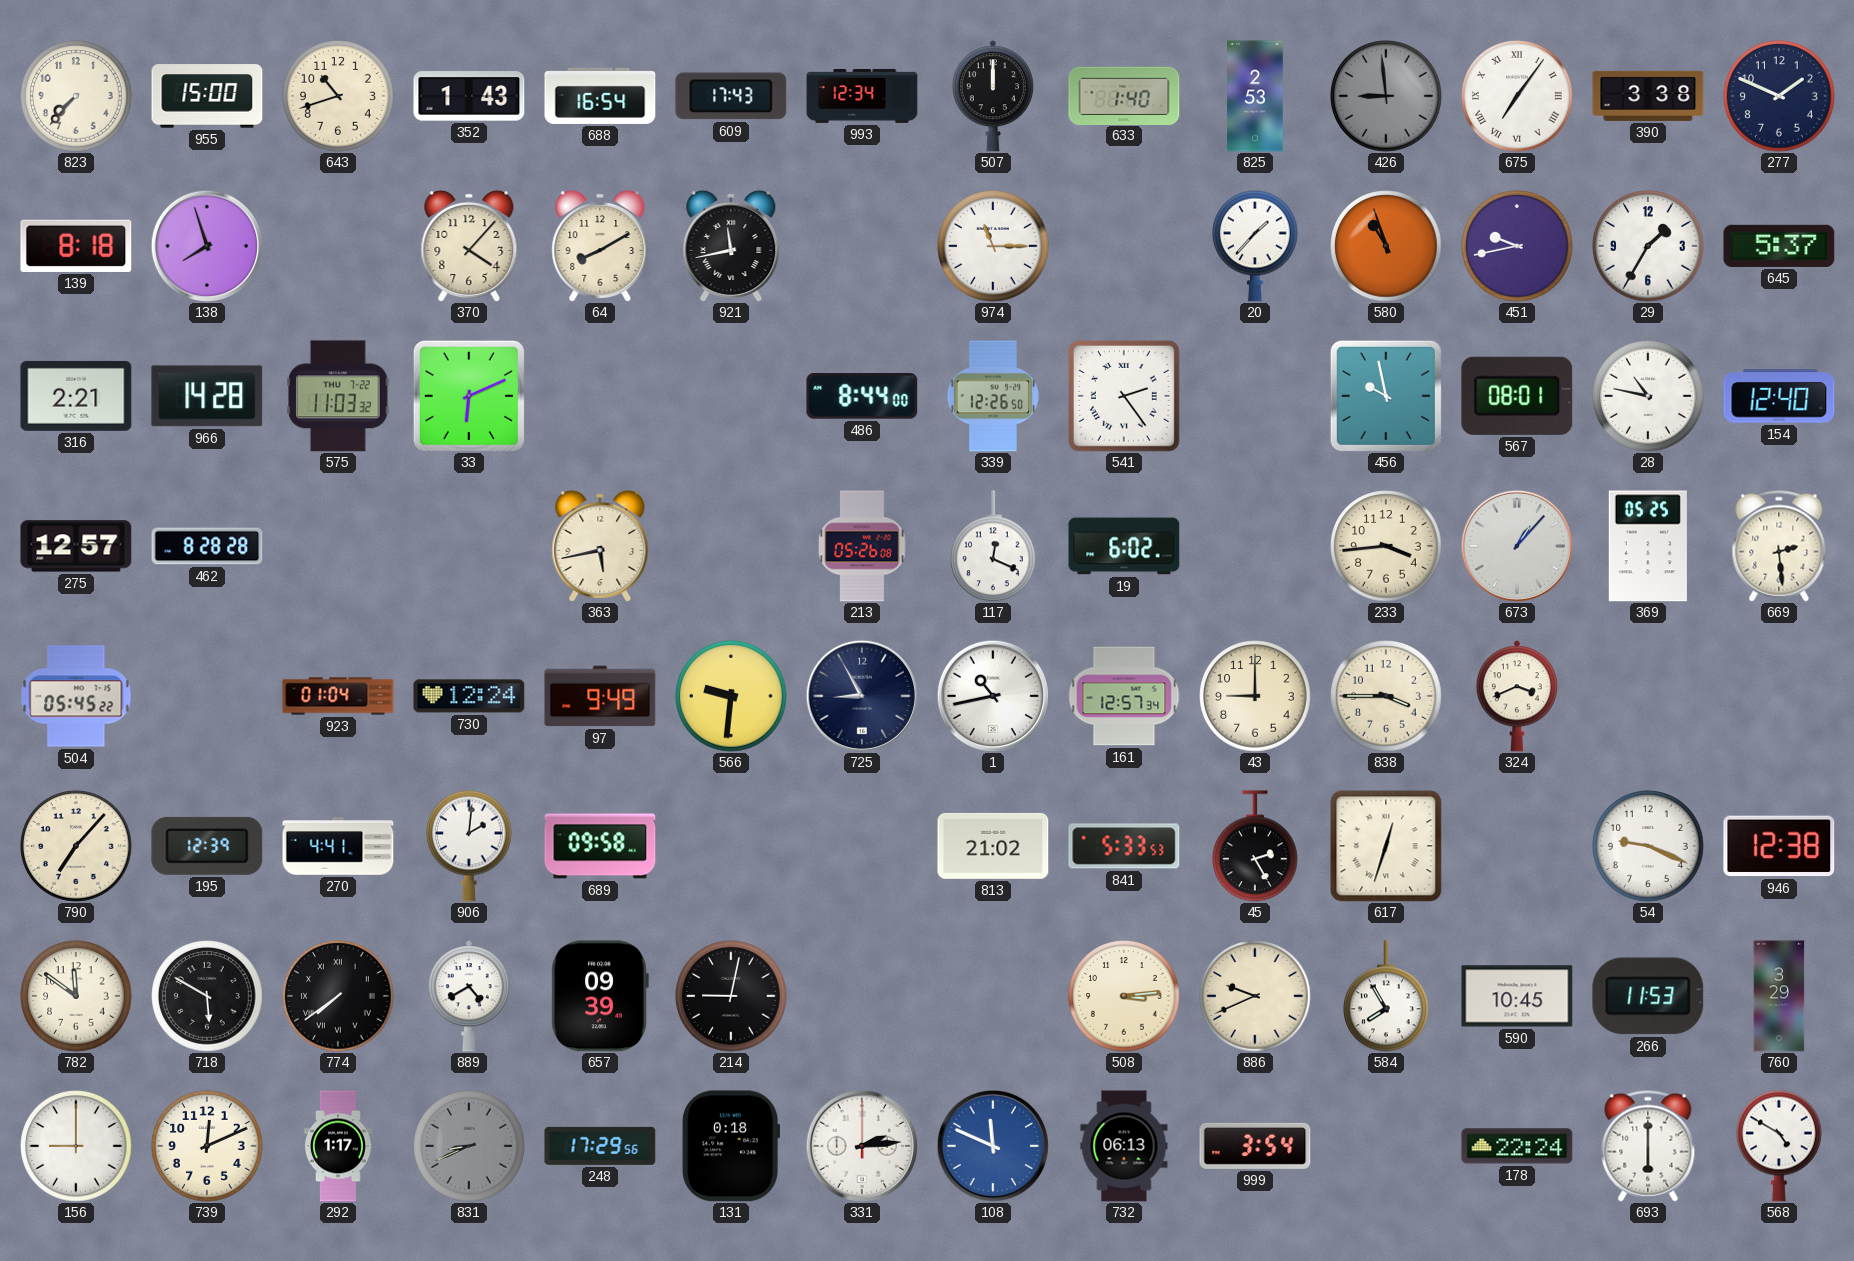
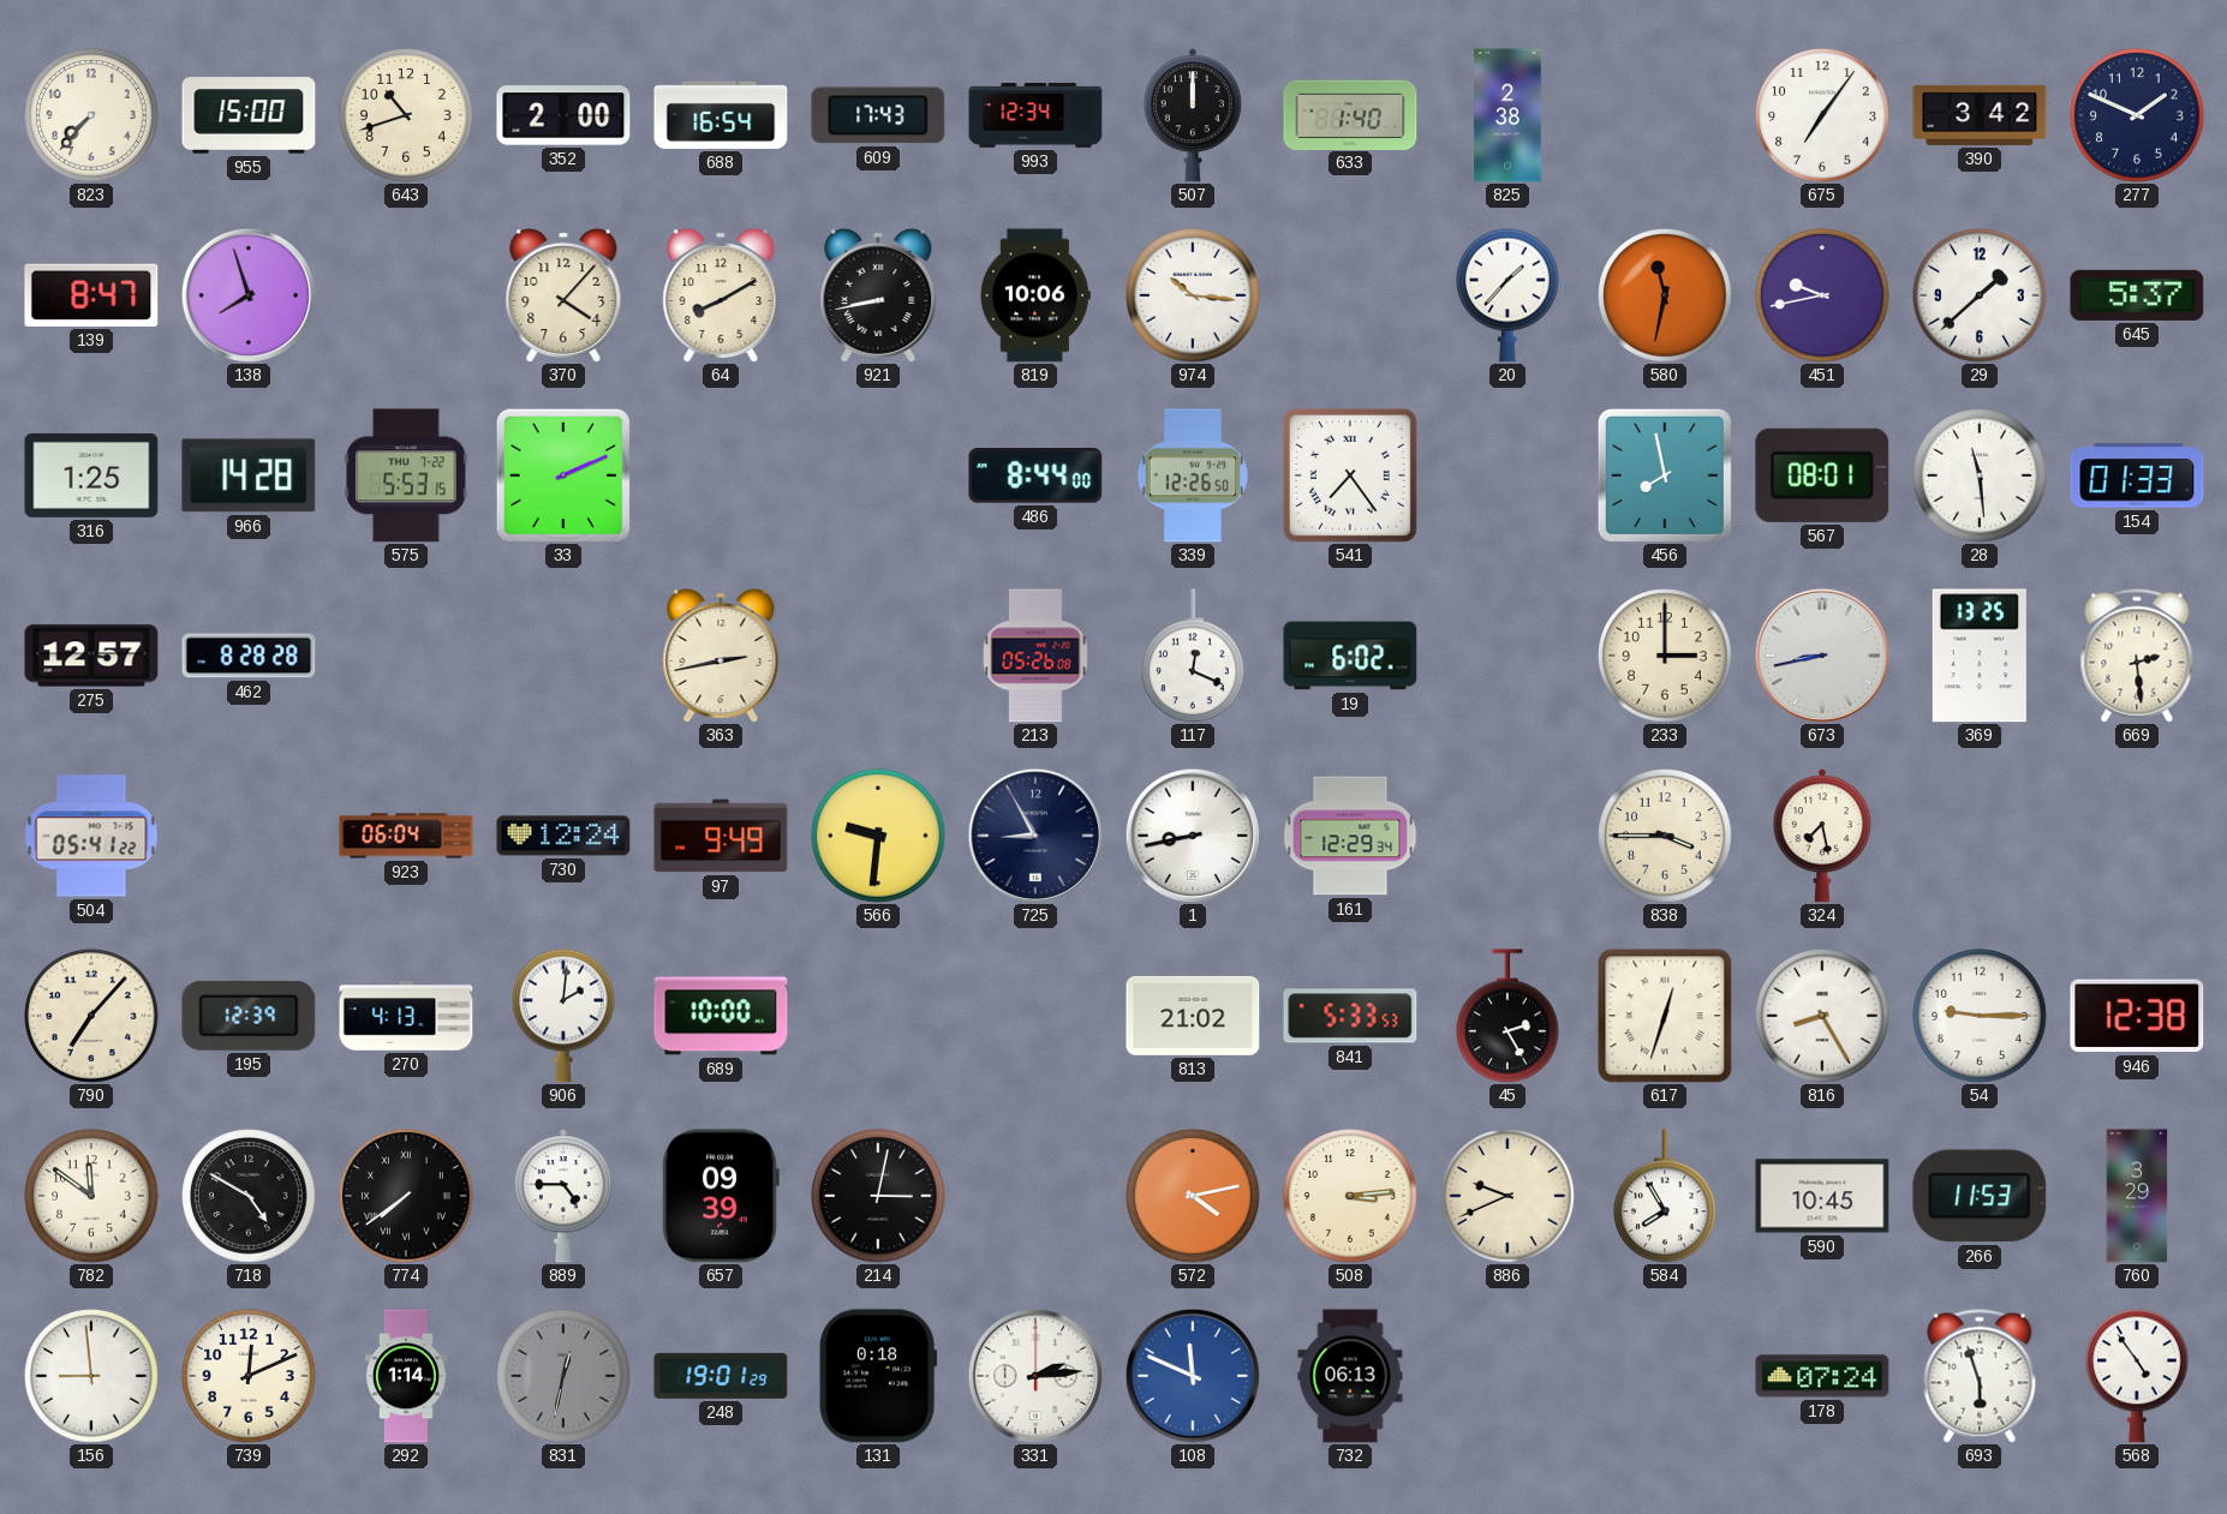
352: 1:43 -> 2:00 (563, 115)
825: 2:53 -> 2:38 (1507, 115)
426: 8:59 -> none (1386, 96)
675 numerals: Roman -> Arabic (1822, 115)
390: 3:38 -> 3:42 (1980, 115)
139: 8:18 -> 8:47 (91, 295)
921: 11:43 -> 8:43 (878, 294)
819: none -> 10:06 (1035, 295)
974: 11:15 -> 10:16 (1193, 295)
580: 10:57 -> 11:32 (1665, 295)
29: 1:35 -> 1:38 (1980, 295)
316: 2:21 -> 1:25 (91, 475)
575: 11:03 -> 5:53 (406, 475)
33: 6:11 -> 2:11 (563, 475)
541: 2:24 -> 7:24 (1350, 475)
456: 9:58 -> 7:58 (1665, 475)
28: 10:47 -> 11:29 (1980, 475)
154: 12:40 -> 01:33 (2137, 475)
363: 5:43 -> 2:43 (721, 654)
233: 3:44 -> 3:00 (1665, 656)
673: 1:07 -> 8:43 (1822, 656)
369: 05:25 -> 13:25 (1980, 656)
504: 05:45 -> 05:41 (91, 836)
923: 01:04 -> 06:04 (406, 836)
1: 10:43 -> 8:43 (1193, 836)
161: 12:57 -> 12:29 (1350, 836)
43: 9:00 -> none (1255, 696)
324: 3:41 -> 7:28 (1822, 836)
270: 4:41 -> 4:13 (406, 1016)
689: 09:58 -> 10:00 (721, 1016)
816: none -> 8:25 (1822, 1016)
54: 9:19 -> 9:15 (1980, 1016)
718: 5:50 -> 4:50 (249, 1196)
889: 4:40 -> 4:45 (563, 1196)
214: 9:02 -> 3:02 (878, 1196)
572: none -> 4:13 (1193, 1196)
156: 9:00 -> 8:59 (91, 1376)
292: 1:17 -> 1:14 (406, 1376)
831: 8:41 -> 12:32 (563, 1376)
248: 17:29 -> 19:01 (721, 1376)
999: 3:54 -> none (1255, 1146)
178: 22:24 -> 07:24 (1822, 1376)
693: 6:00 -> 5:57 (1980, 1376)
568: 4:50 -> 4:54 (2138, 1376)
